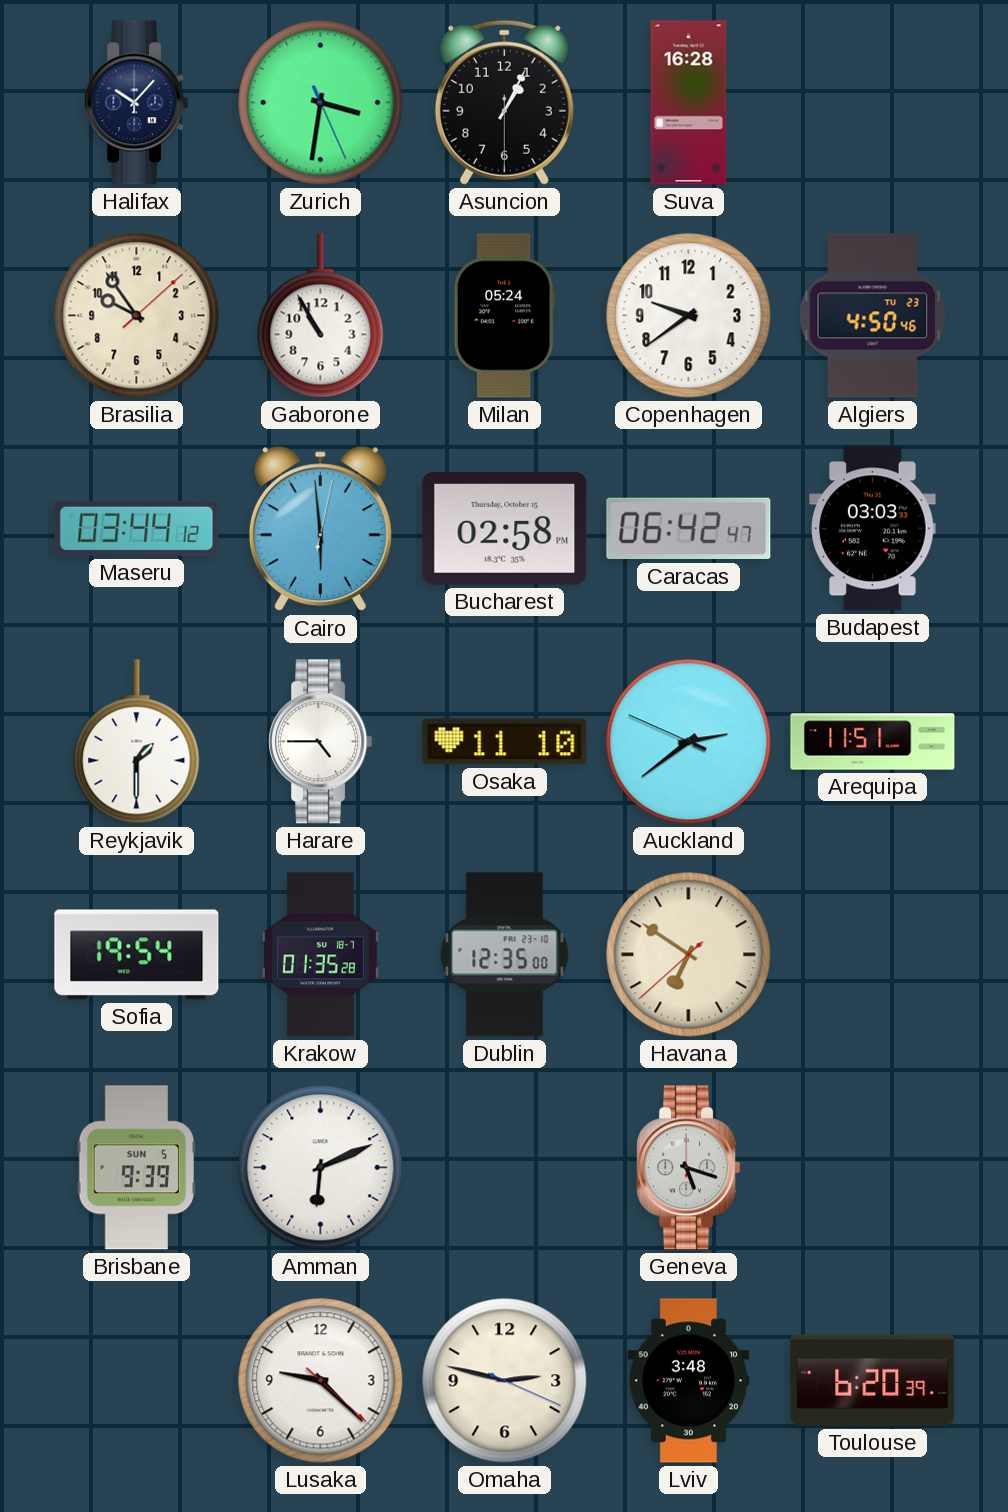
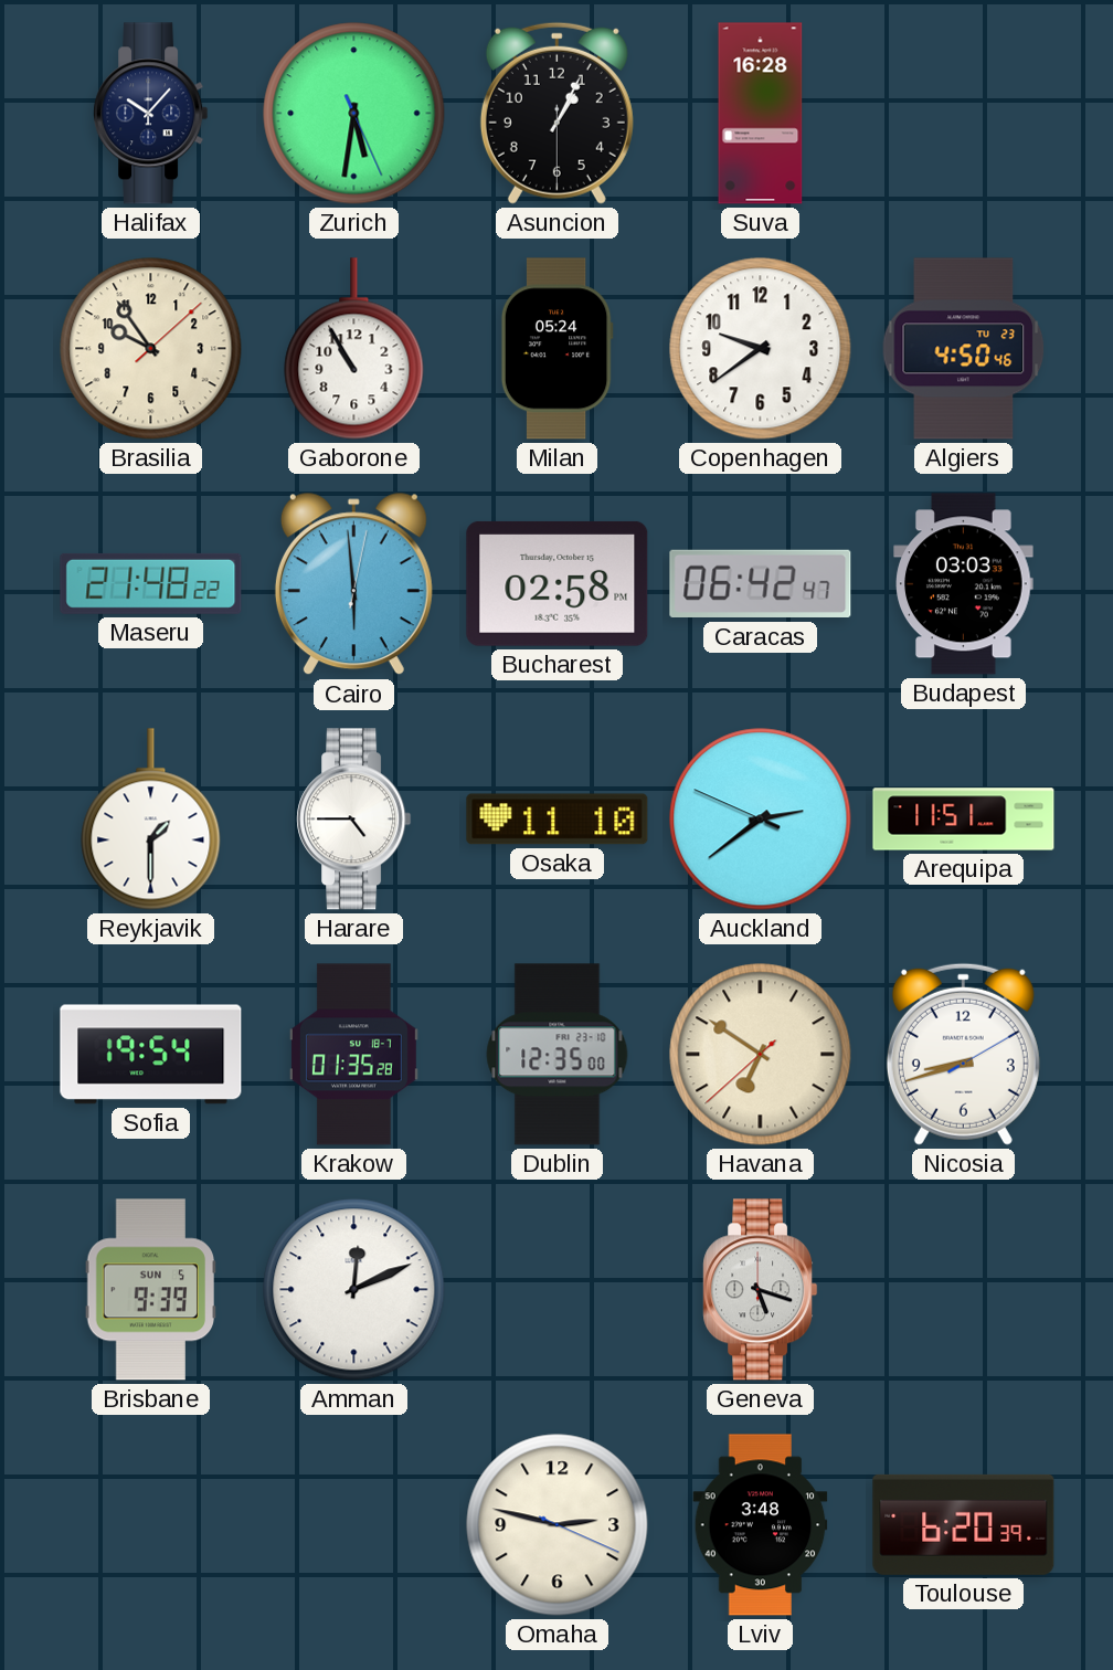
Zurich: 3:31 -> 5:31 (354, 114)
Maseru: 03:44 -> 21:48 (151, 583)
Nicosia: none -> 8:42 (963, 1054)
Amman: 6:11 -> 12:11 (354, 1290)
Lusaka: 9:22 -> none (321, 1381)
